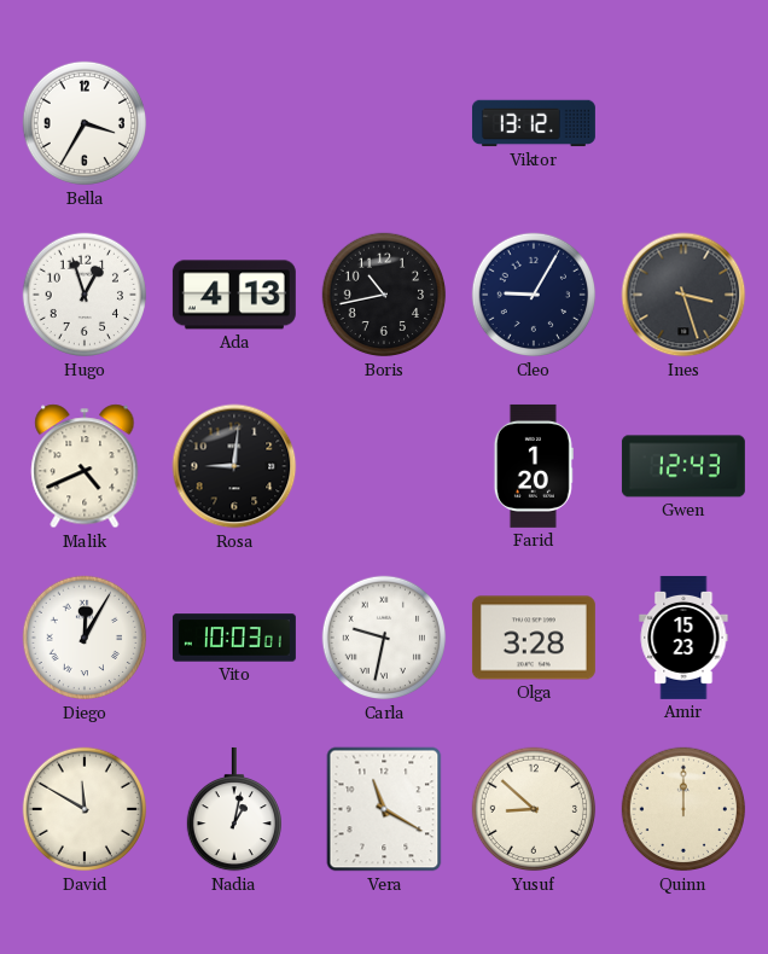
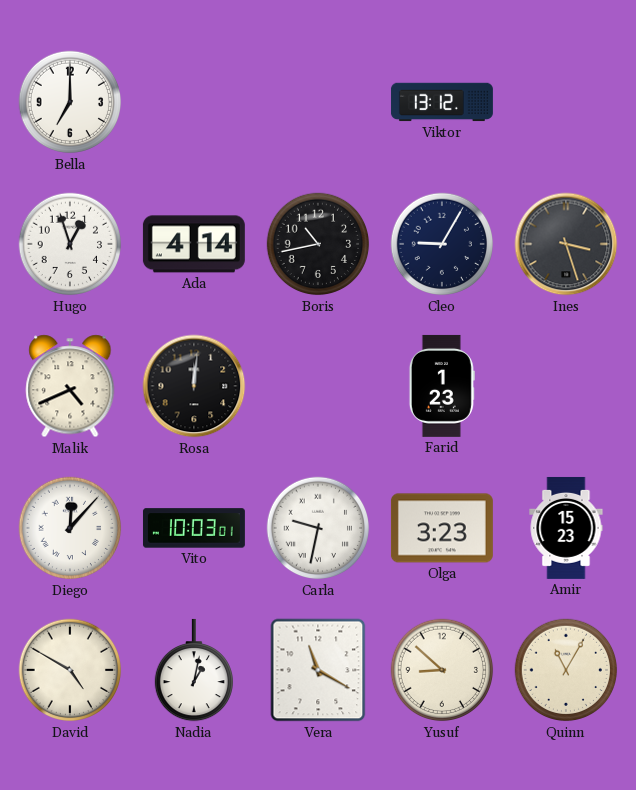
Bella: 3:35 -> 7:00 (70, 102)
Ada: 4:13 -> 4:14 (194, 244)
Rosa: 9:01 -> 12:01 (194, 386)
Farid: 1:20 -> 1:23 (442, 386)
Gwen: 12:43 -> none (683, 466)
Diego: 12:05 -> 12:07 (70, 528)
Olga: 3:28 -> 3:23 (442, 528)
David: 11:50 -> 4:50 (70, 670)
Quinn: 12:00 -> 11:05 (566, 670)
